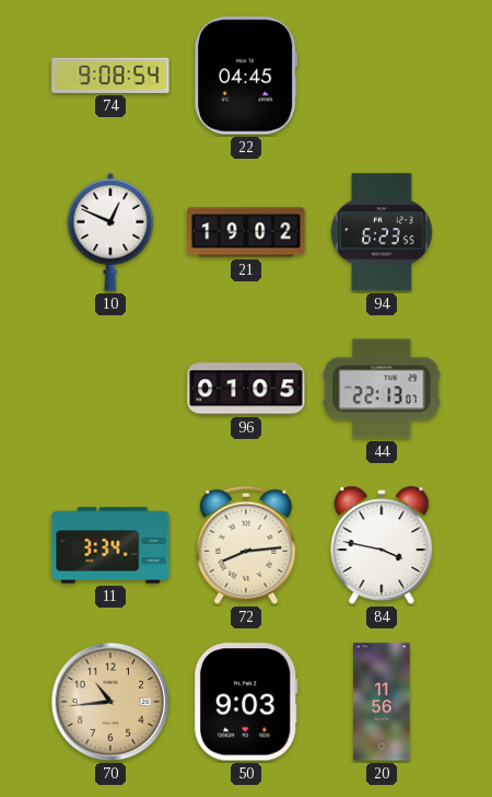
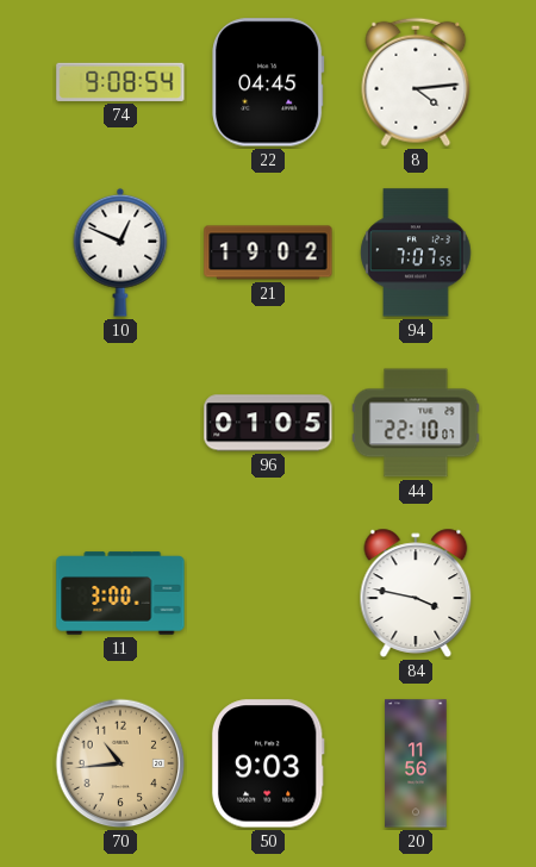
8: none -> 4:14 (416, 82)
94: 6:23 -> 7:07 (416, 252)
44: 22:13 -> 22:10 (416, 423)
11: 3:34 -> 3:00 (120, 593)
72: 8:14 -> none (246, 545)
